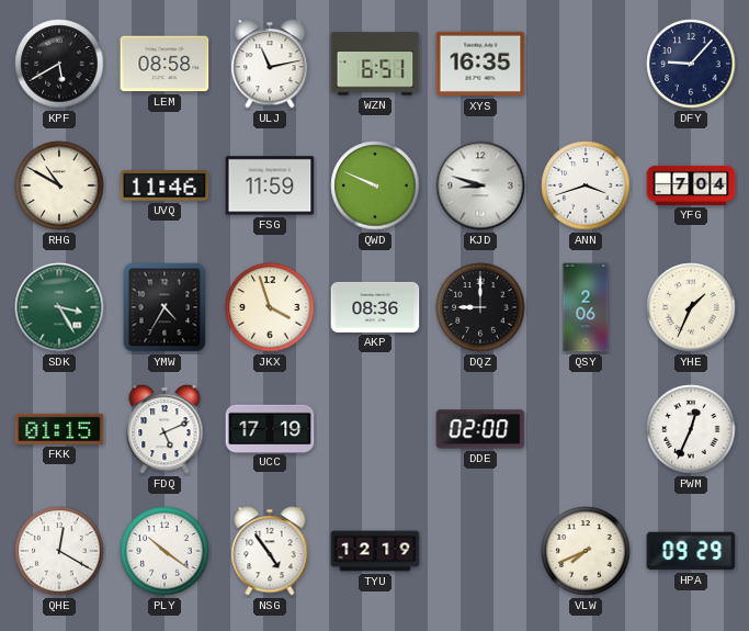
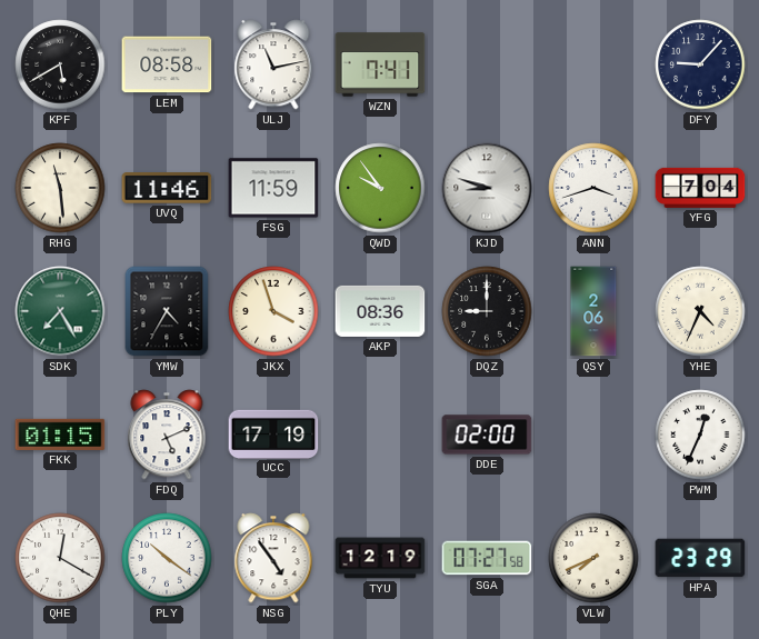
WZN: 6:51 -> 7:41 (380, 64)
XYS: 16:35 -> none (480, 64)
RHG: 10:50 -> 11:29 (60, 188)
QWD: 9:49 -> 9:54 (380, 188)
SDK: 3:25 -> 7:25 (60, 311)
YHE: 1:34 -> 4:34 (700, 311)
SGA: none -> 07:27 (487, 558)
HPA: 09:29 -> 23:29 (700, 558)
